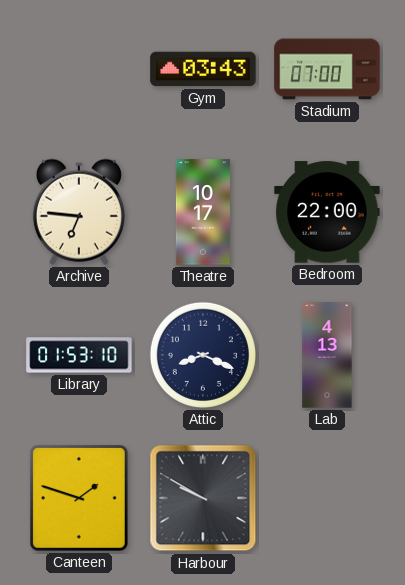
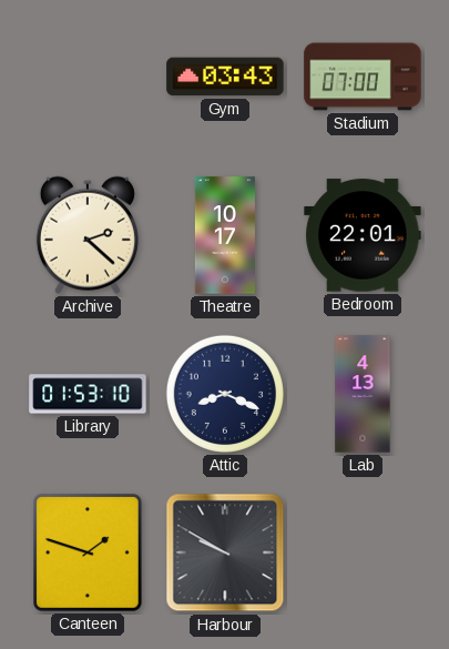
Archive: 6:46 -> 2:22 (88, 235)
Bedroom: 22:00 -> 22:01 (363, 235)
